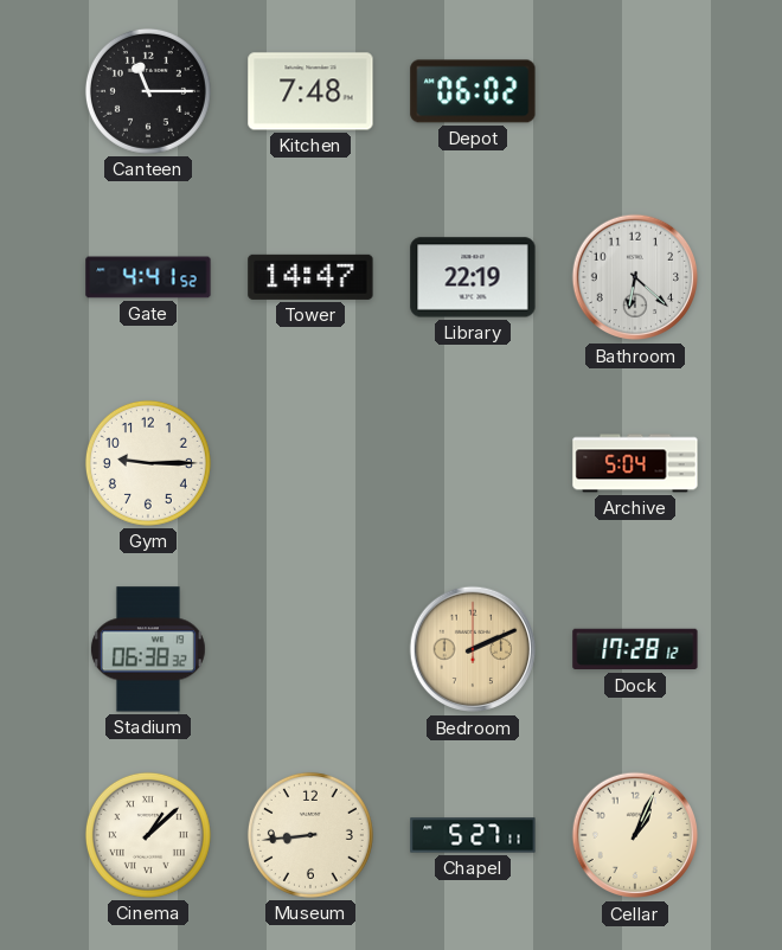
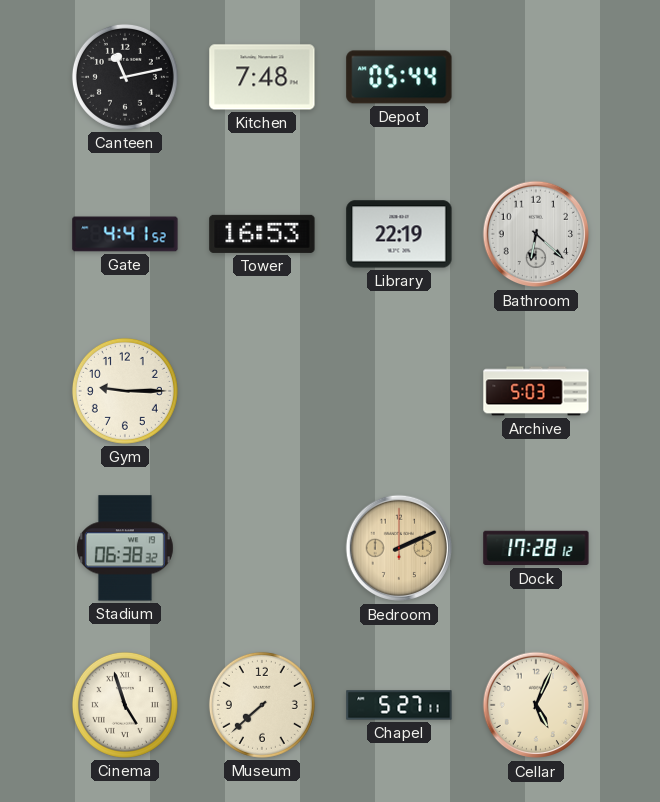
Canteen: 11:15 -> 11:13 (125, 77)
Depot: 06:02 -> 05:44 (399, 77)
Tower: 14:47 -> 16:53 (262, 234)
Archive: 5:04 -> 5:03 (536, 391)
Cinema: 1:08 -> 4:57 (125, 705)
Museum: 8:44 -> 7:38 (262, 705)
Cellar: 1:04 -> 5:04 (536, 705)
